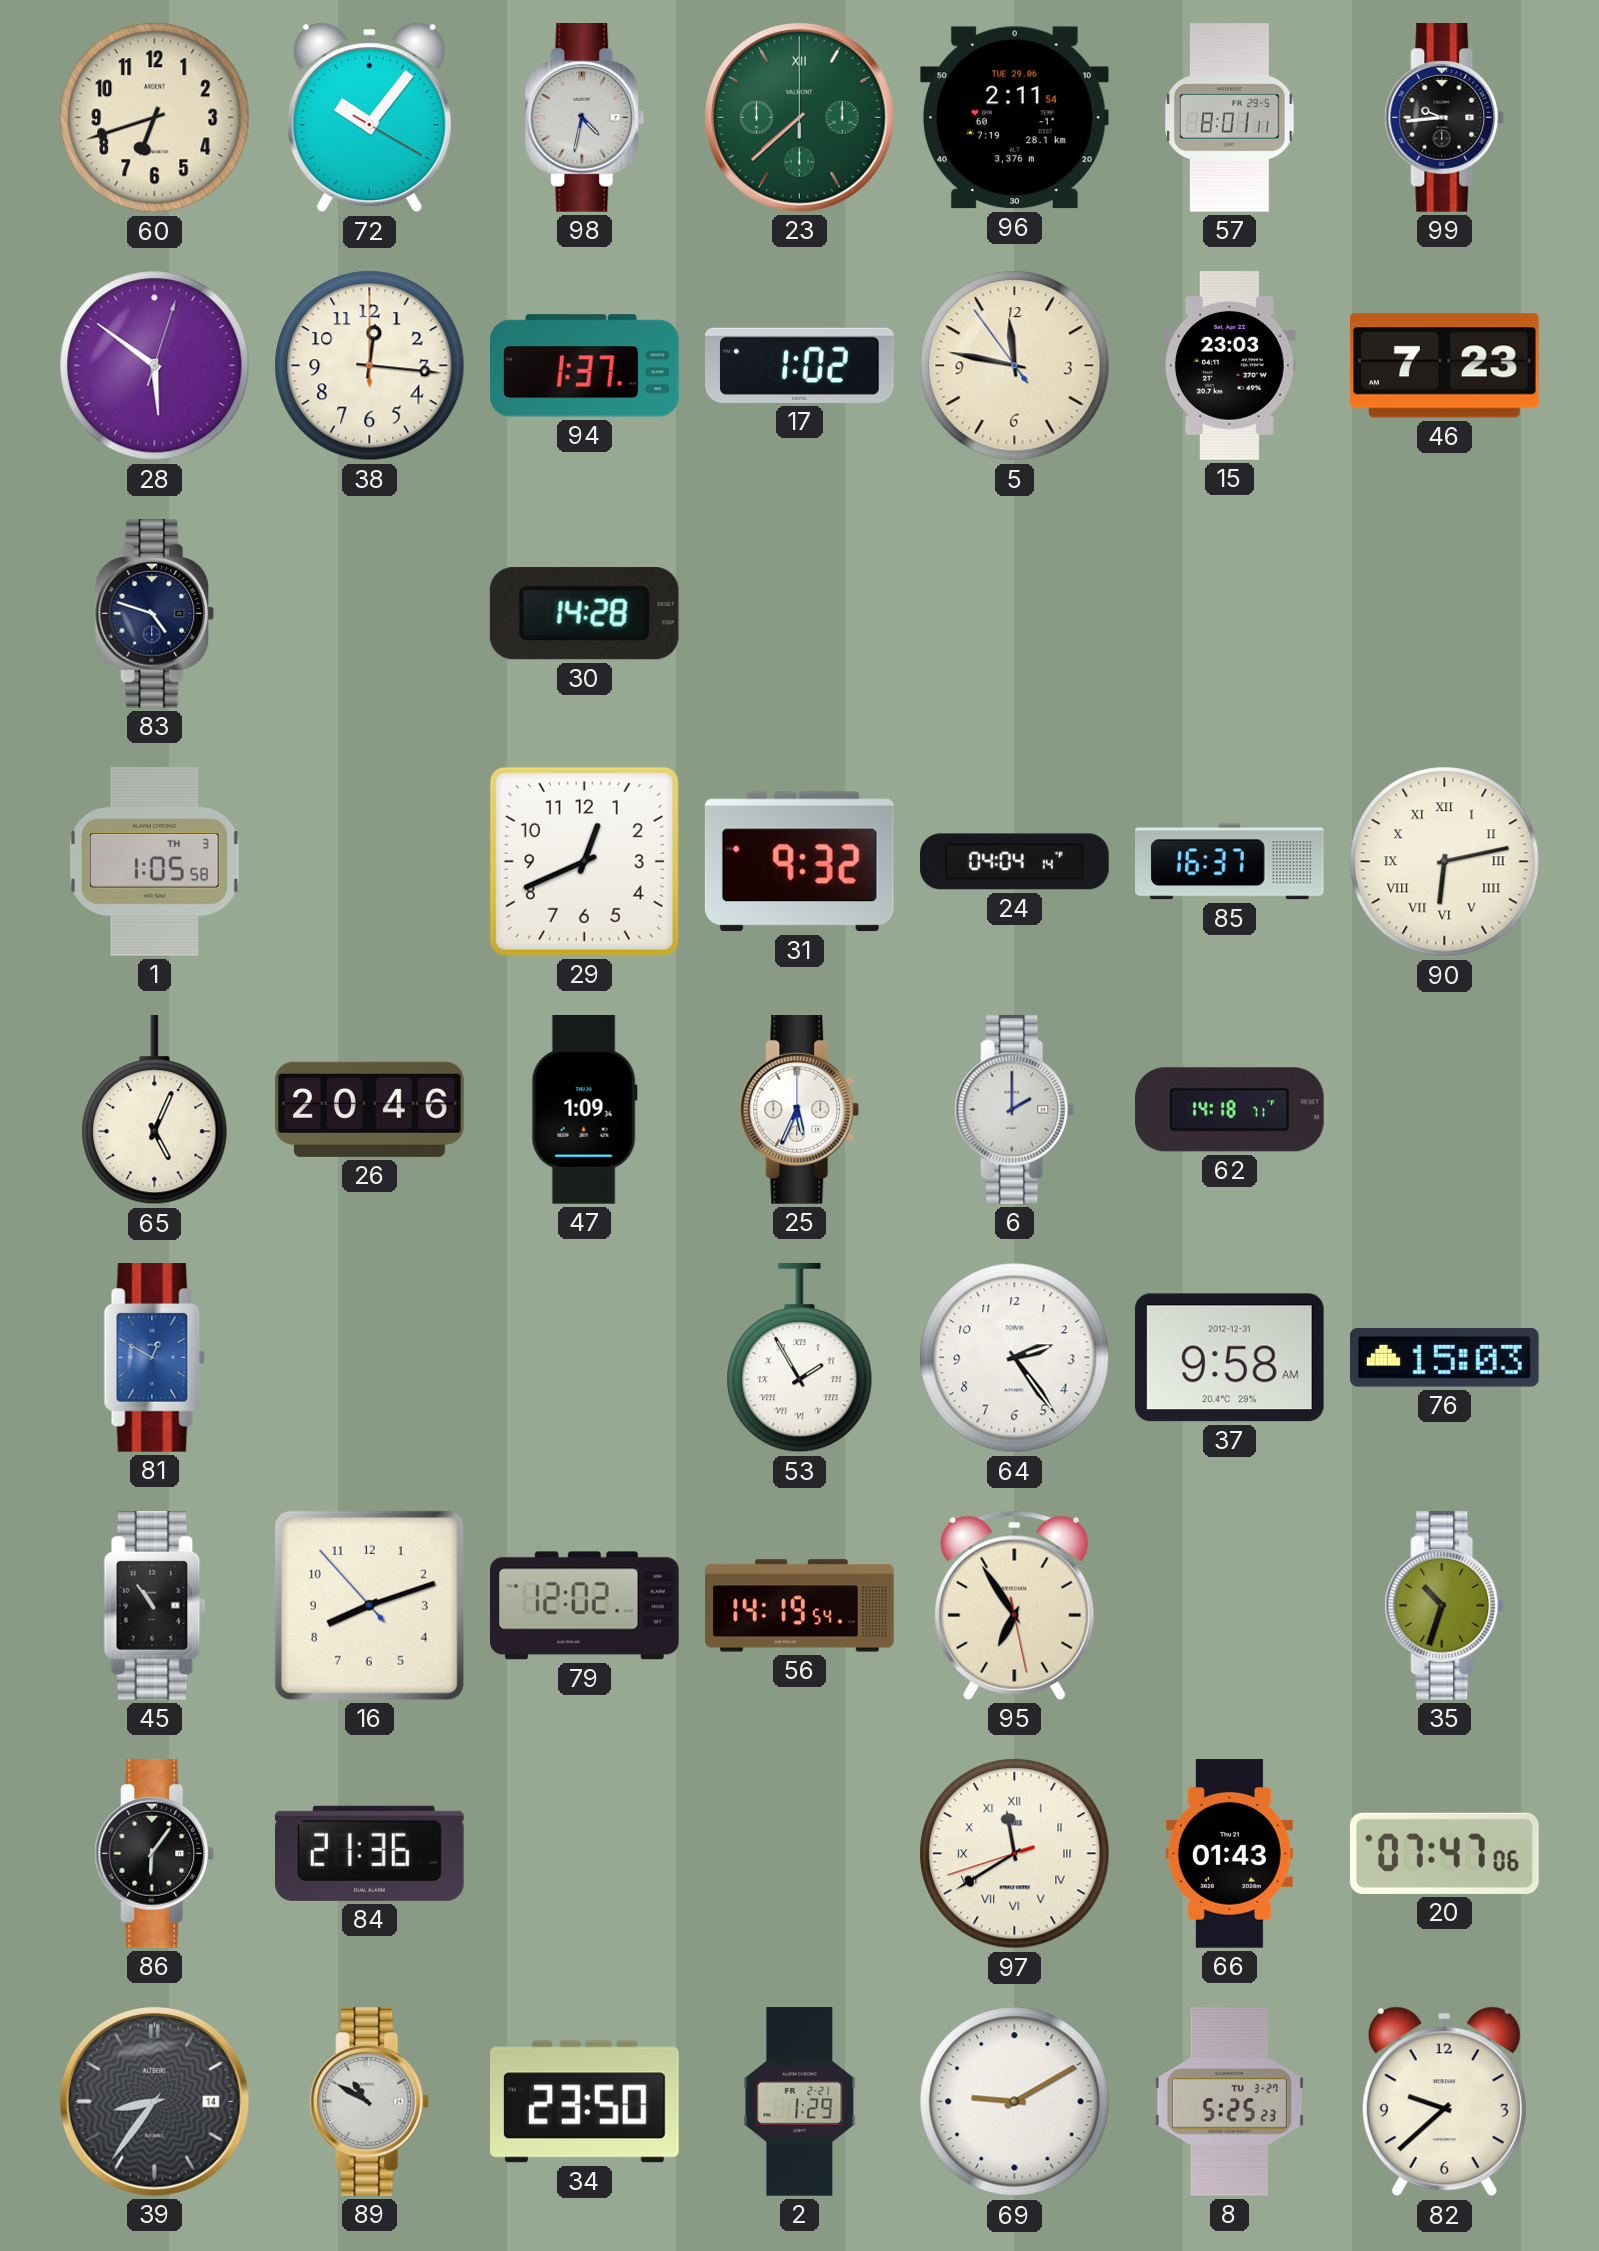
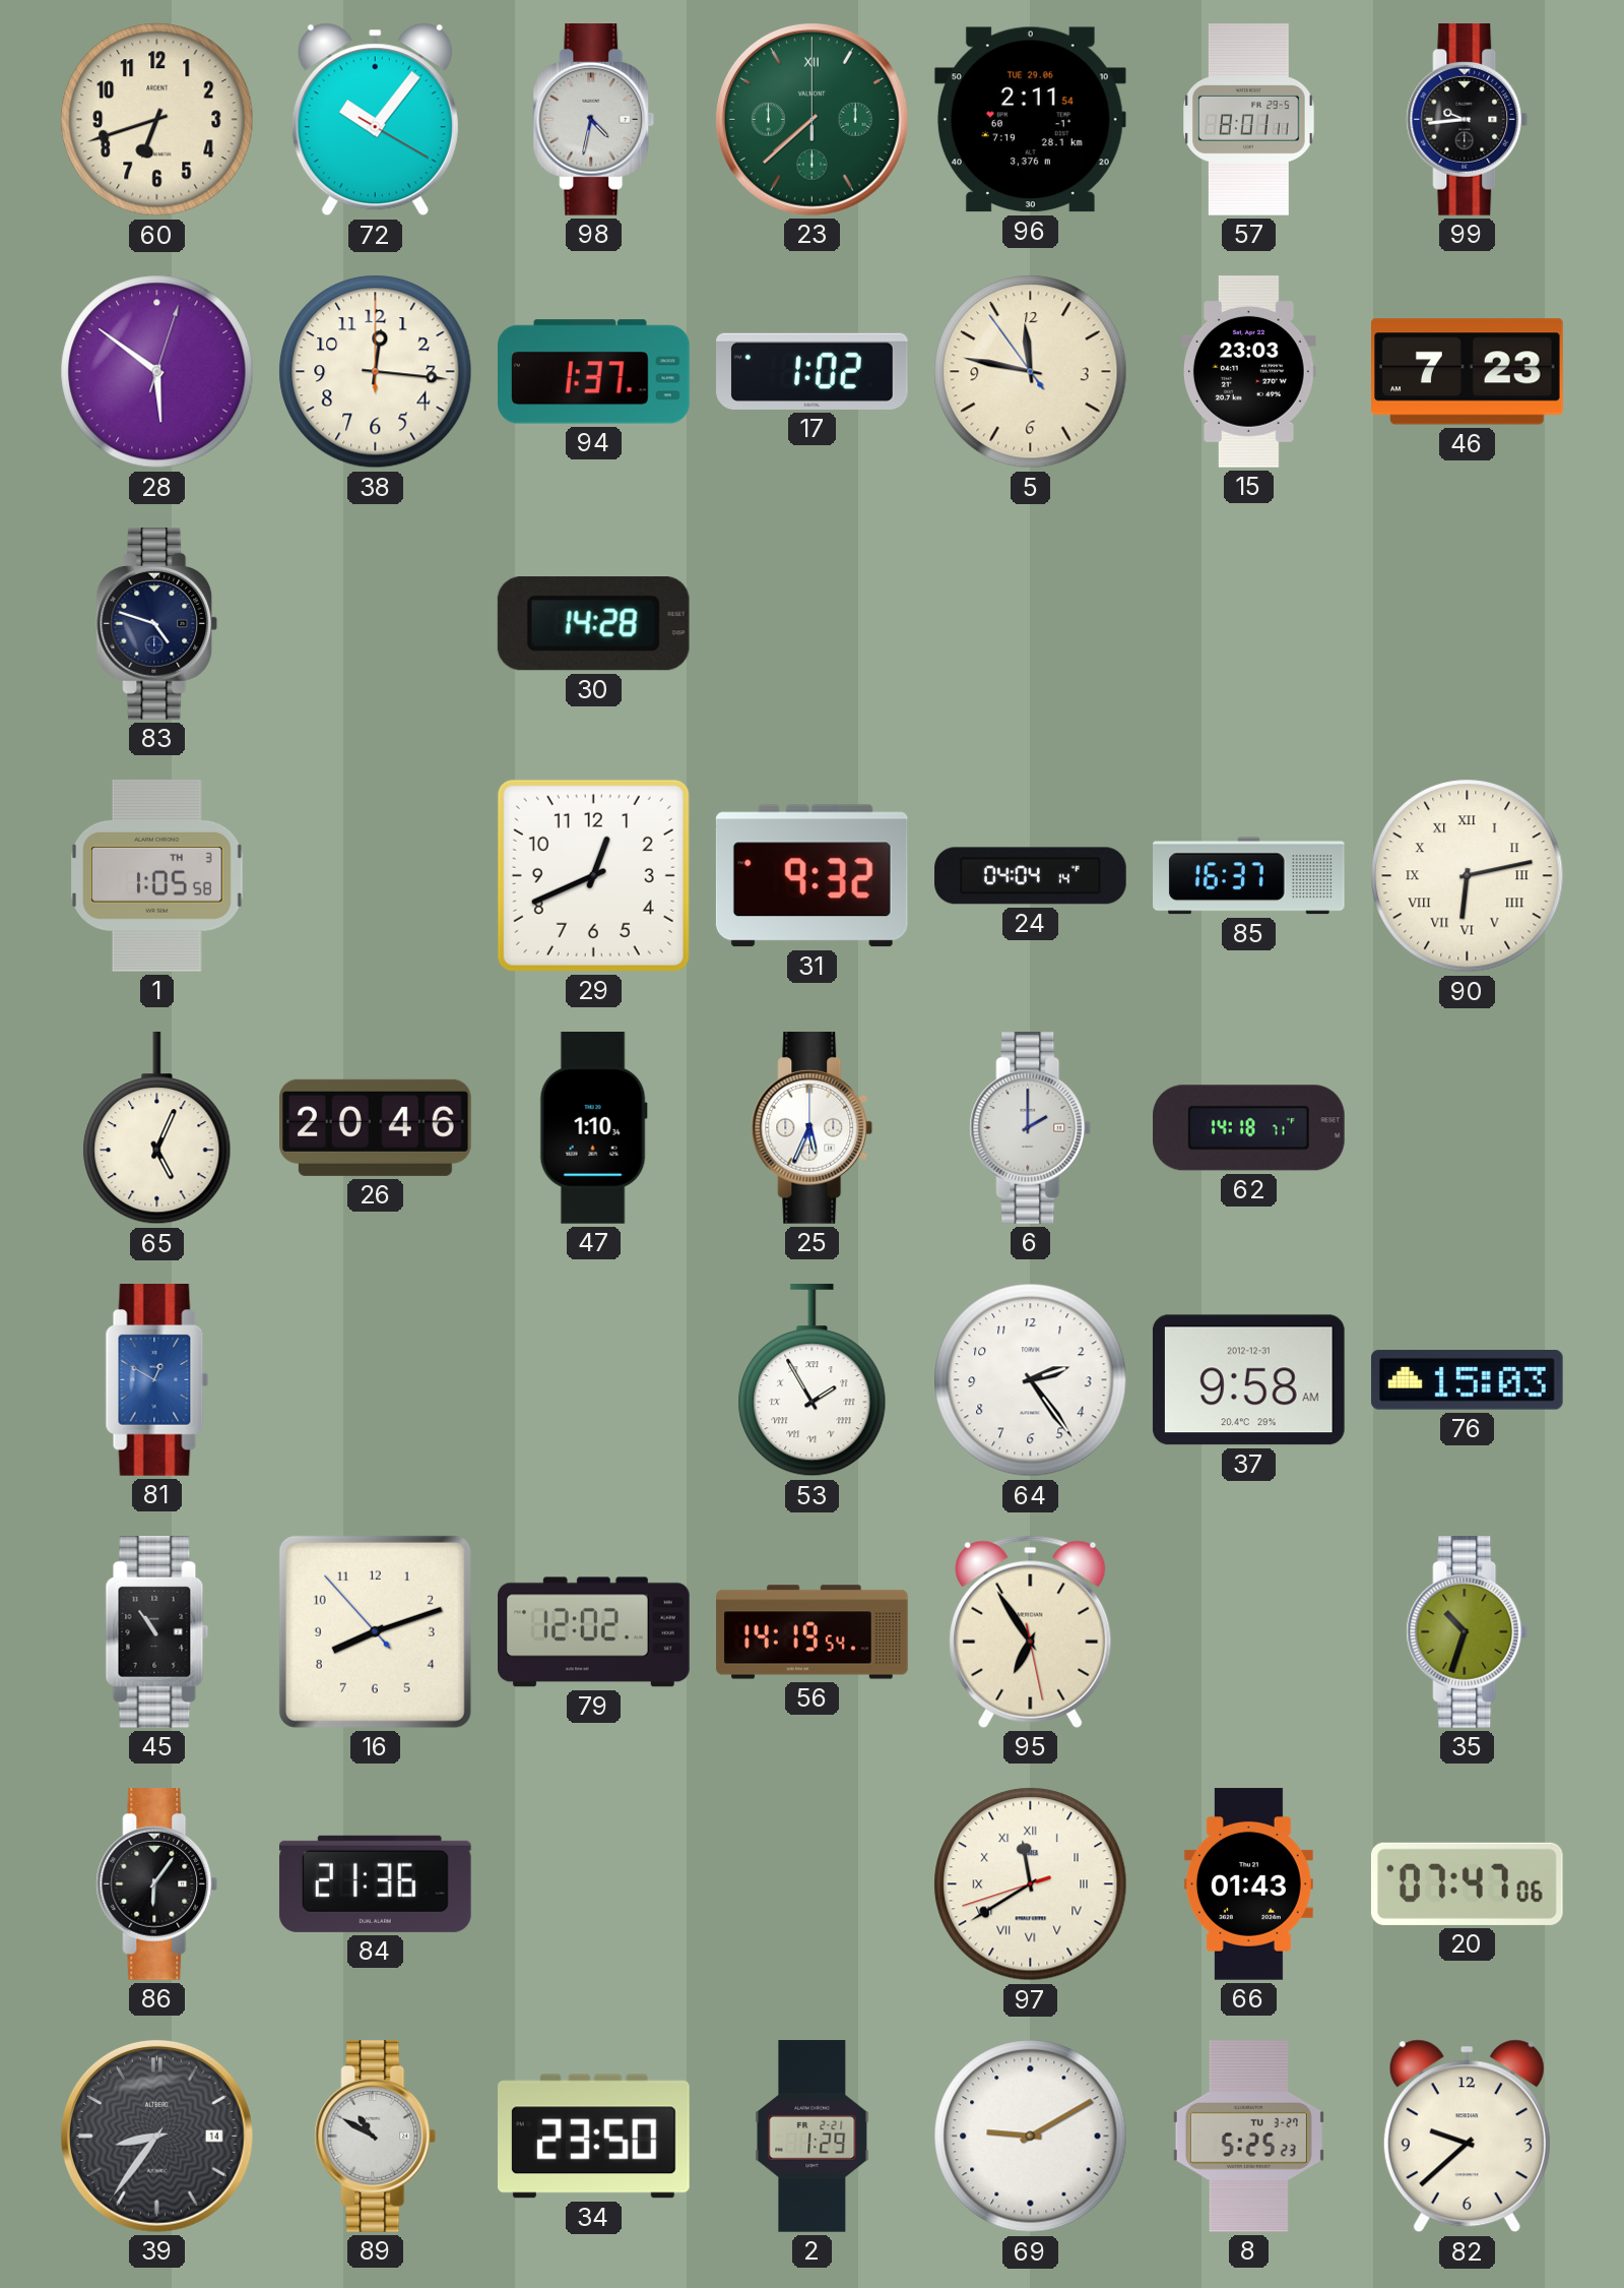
47: 1:09 -> 1:10 (593, 1128)
